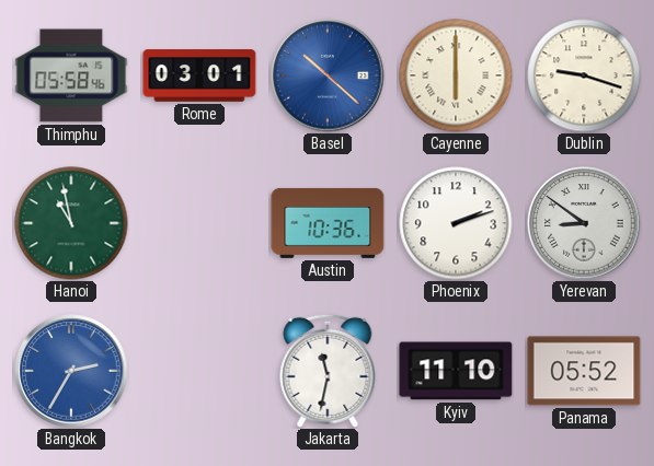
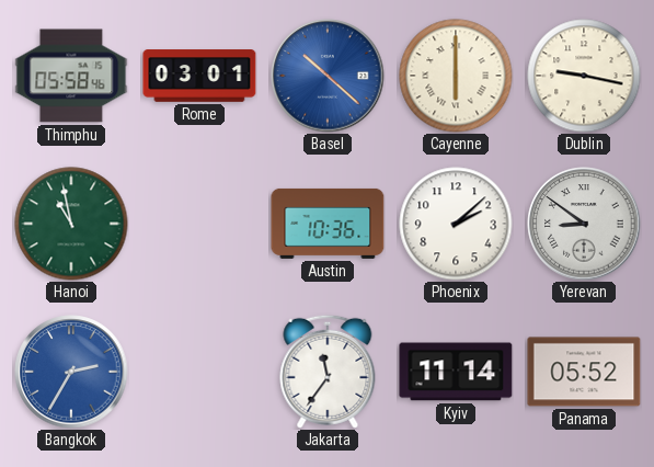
Dublin: 9:18 -> 9:17 (584, 76)
Phoenix: 2:12 -> 2:08 (456, 224)
Jakarta: 11:32 -> 11:36 (328, 372)
Kyiv: 11:10 -> 11:14 (456, 372)
